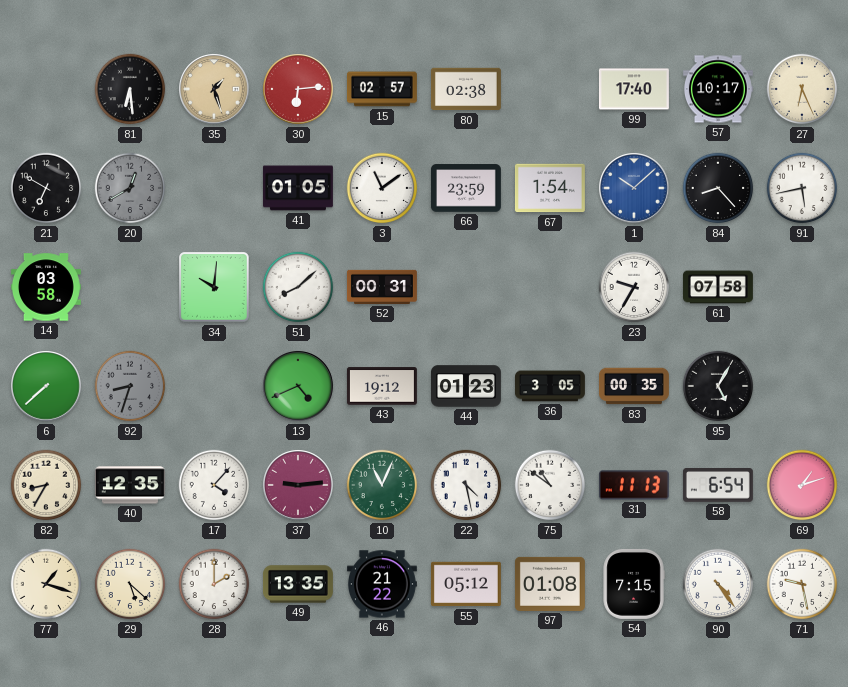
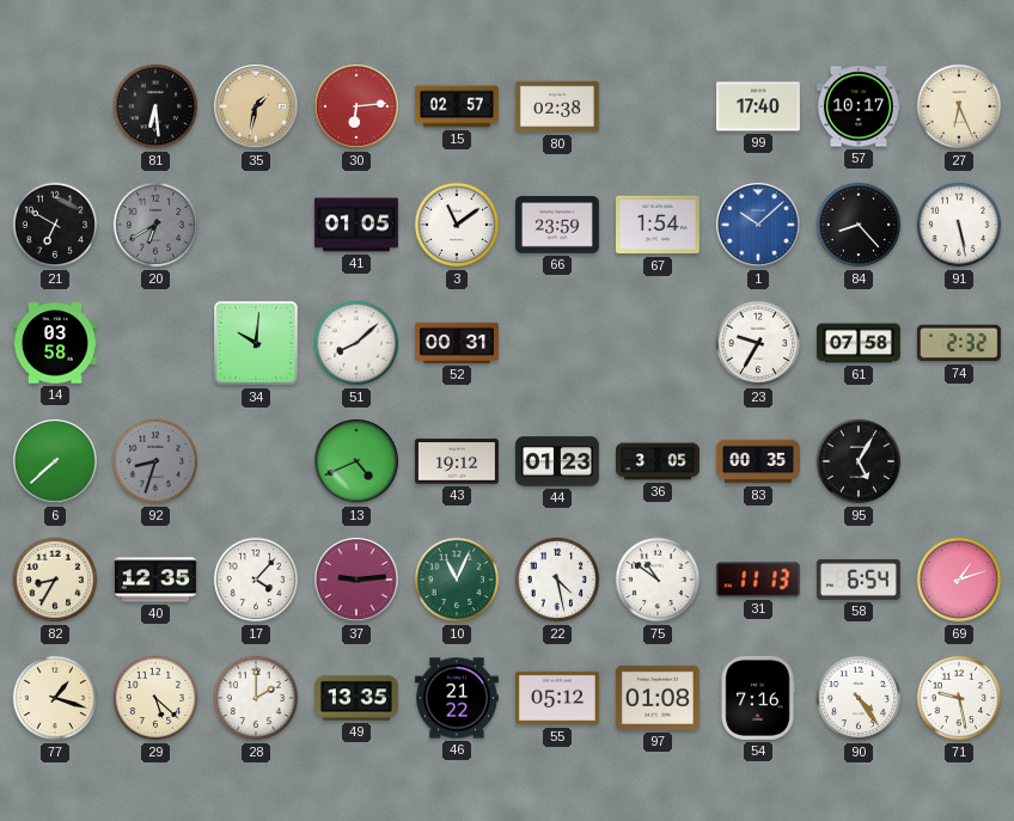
35: 1:27 -> 1:32 (257, 108)
20: 12:40 -> 6:40 (155, 225)
91: 5:43 -> 5:28 (959, 225)
74: none -> 2:32 (959, 343)
54: 7:15 -> 7:16 (758, 698)
